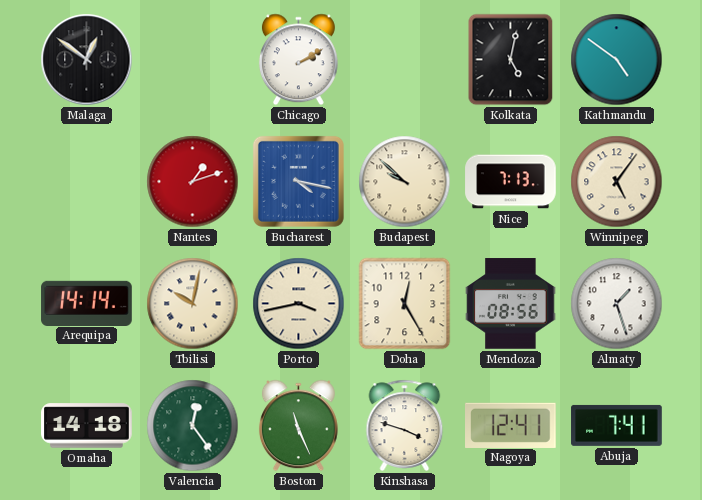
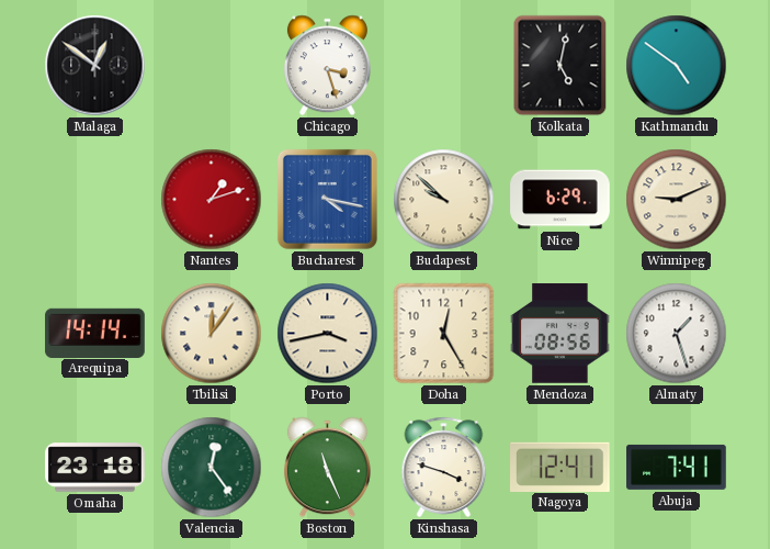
Chicago: 2:10 -> 3:27 (327, 66)
Nice: 7:13 -> 6:29 (560, 200)
Winnipeg: 5:06 -> 9:11 (677, 200)
Tbilisi: 10:02 -> 12:06 (212, 334)
Omaha: 14:18 -> 23:18 (95, 468)
